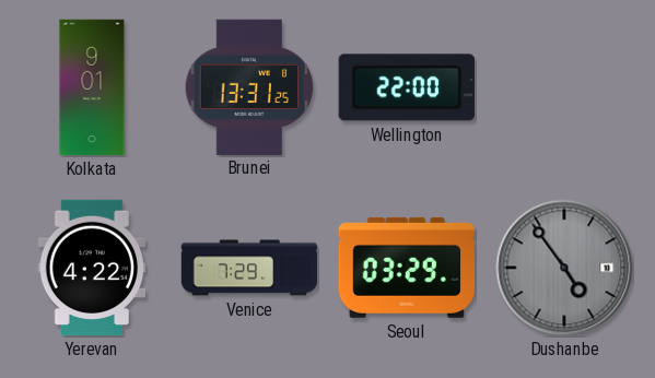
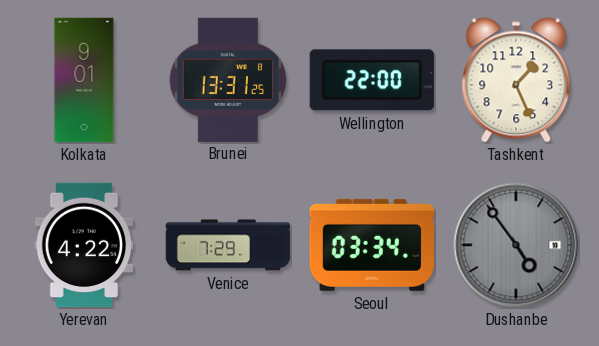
Tashkent: none -> 1:26 (516, 80)
Seoul: 03:29 -> 03:34 (371, 245)
